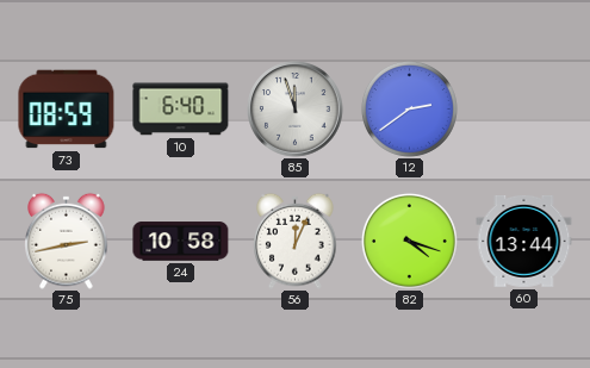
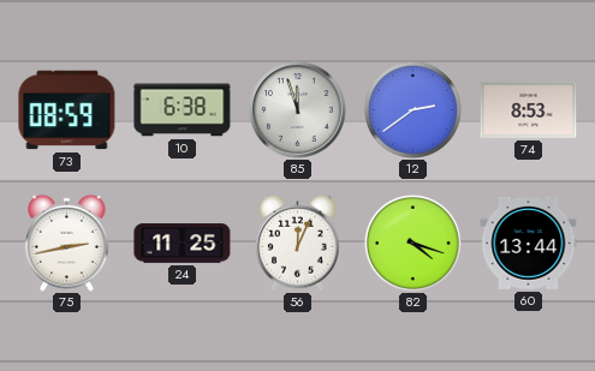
10: 6:40 -> 6:38 (183, 110)
74: none -> 8:53 (529, 109)
24: 10:58 -> 11:25 (183, 244)
